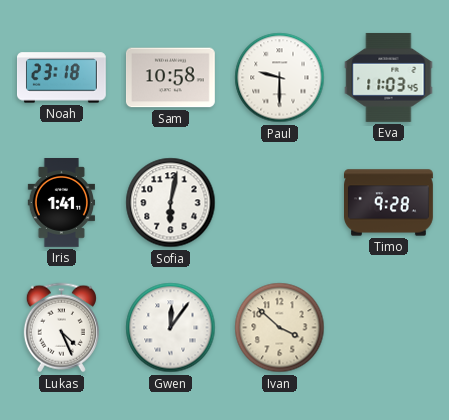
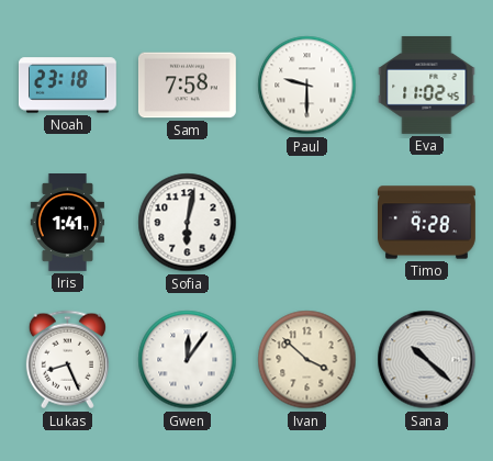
Sam: 10:58 -> 7:58 (187, 86)
Eva: 11:03 -> 11:02 (427, 85)
Lukas: 4:26 -> 8:26 (67, 360)
Sana: none -> 10:22 (427, 360)
